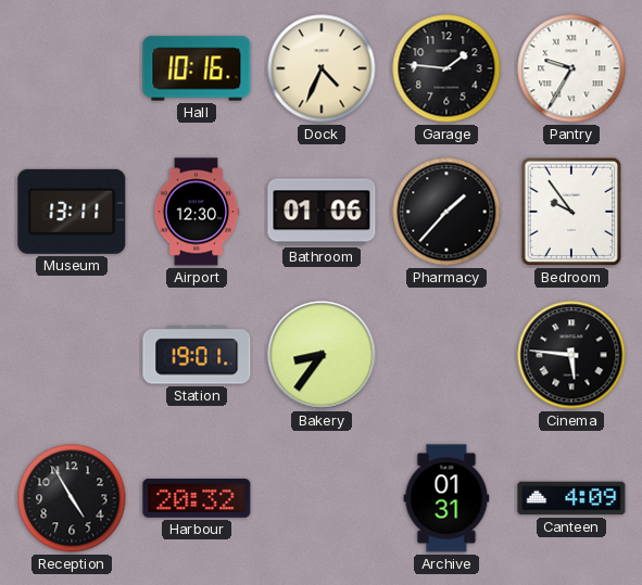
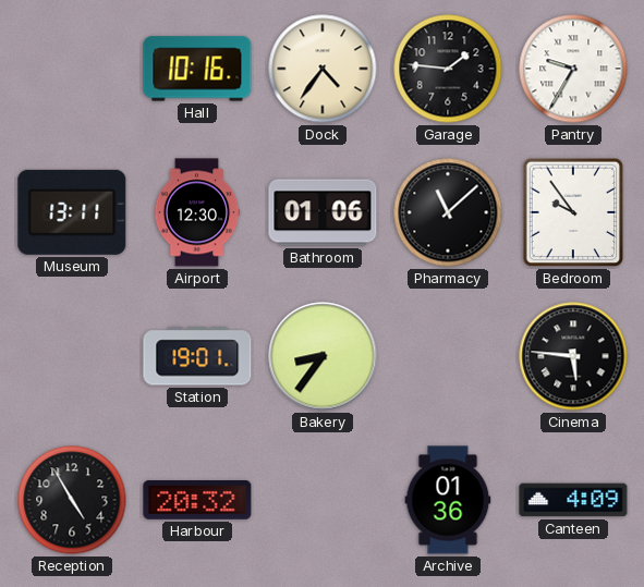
Dock: 4:34 -> 4:36 (323, 69)
Pharmacy: 1:37 -> 11:08 (448, 212)
Archive: 01:31 -> 01:36 (448, 500)
